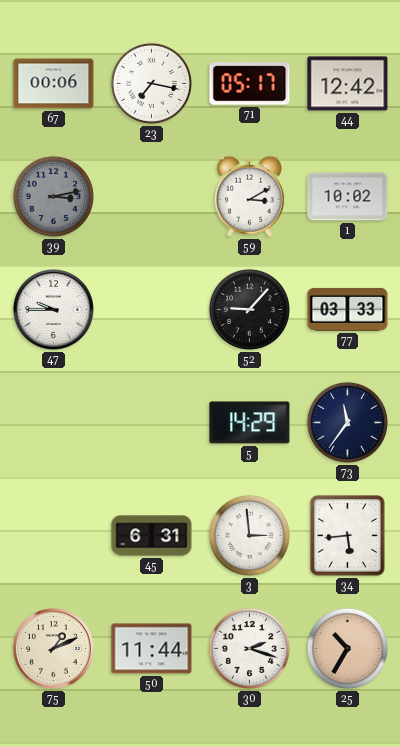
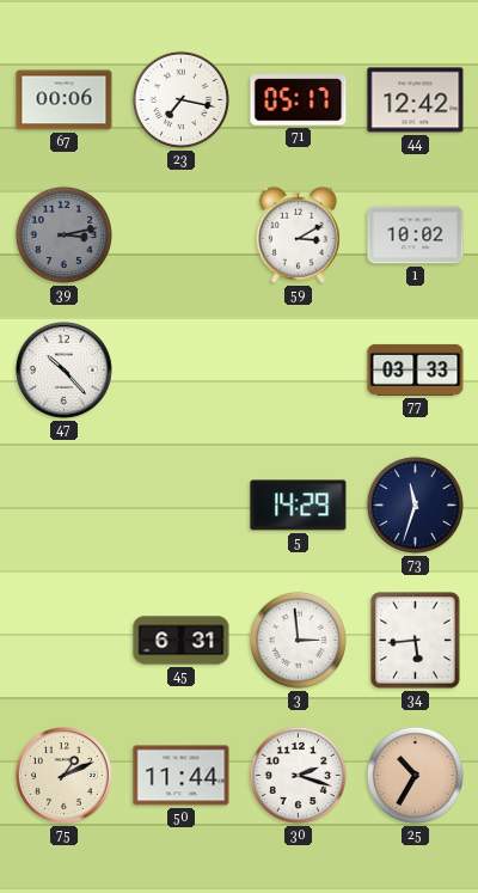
47: 9:45 -> 10:23 (63, 369)
52: 9:07 -> none (249, 309)
73: 11:36 -> 11:33 (415, 504)
